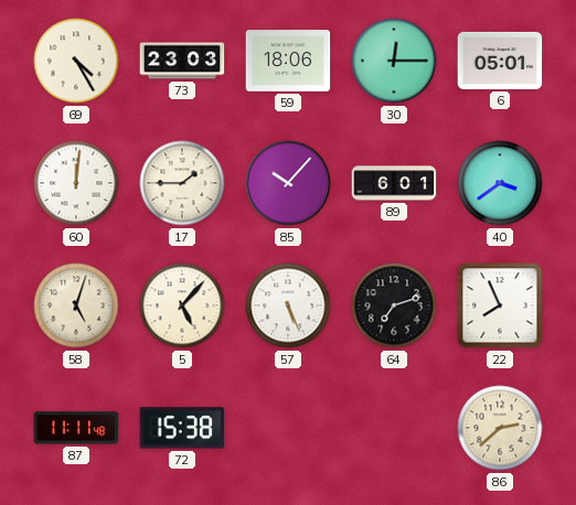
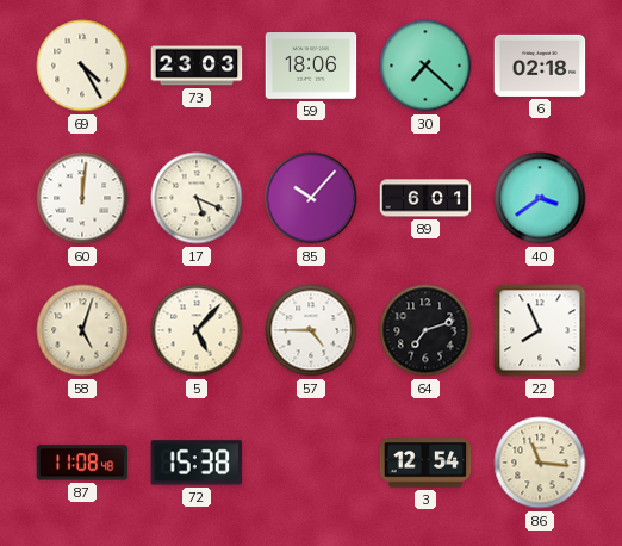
30: 12:15 -> 7:22 (425, 66)
6: 05:01 -> 02:18 (540, 66)
17: 1:45 -> 5:19 (197, 198)
57: 5:26 -> 4:45 (311, 330)
87: 11:11 -> 11:08 (82, 463)
3: none -> 12:54 (425, 463)
86: 2:38 -> 11:16 (540, 463)
